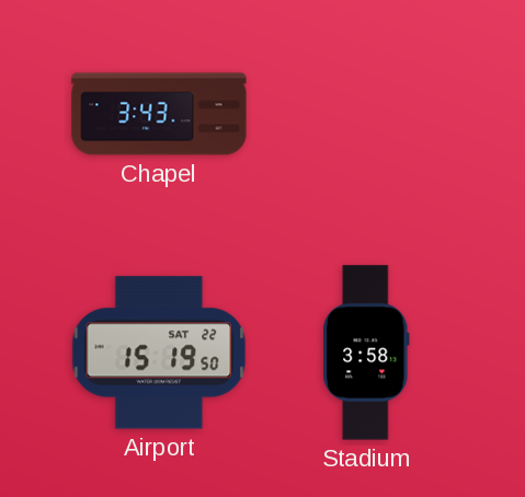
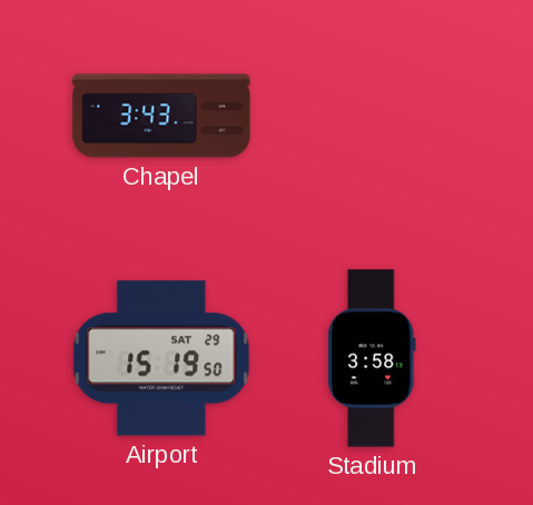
Airport date: SAT 22 -> SAT 29 (161, 358)
